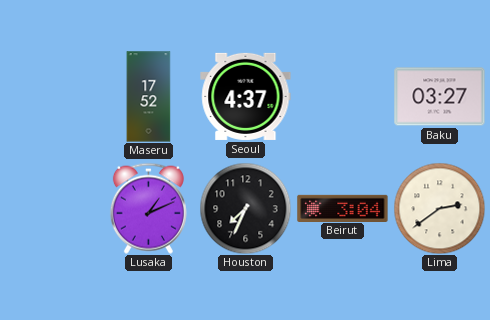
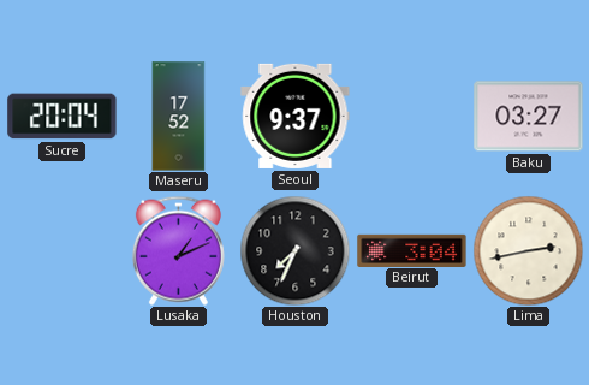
Sucre: none -> 20:04 (63, 117)
Seoul: 4:37 -> 9:37 (296, 115)
Lima: 2:39 -> 2:43 (528, 250)
